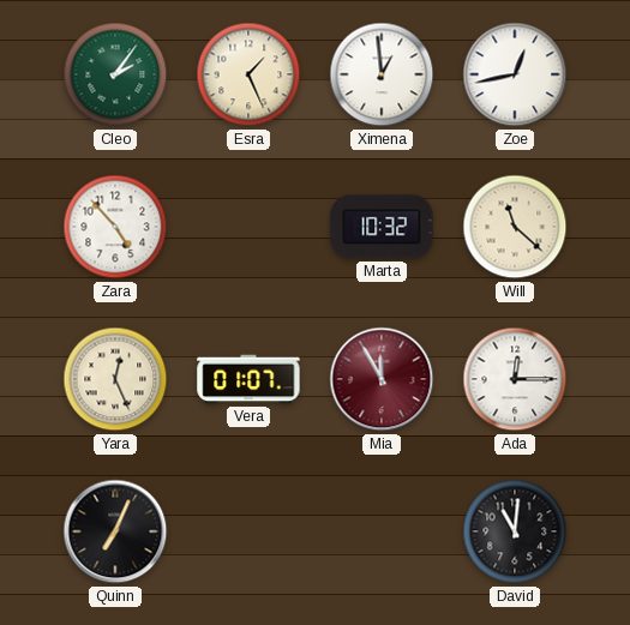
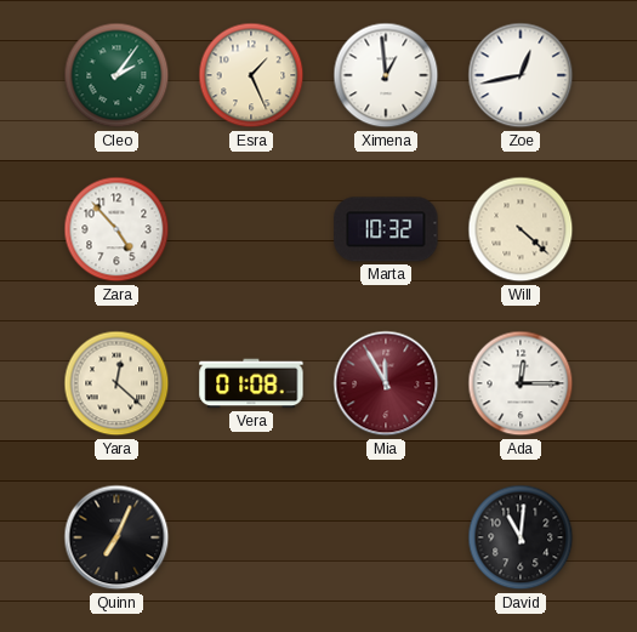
Will: 11:22 -> 4:22 (521, 229)
Yara: 12:26 -> 12:22 (116, 383)
Vera: 01:07 -> 01:08 (251, 383)
